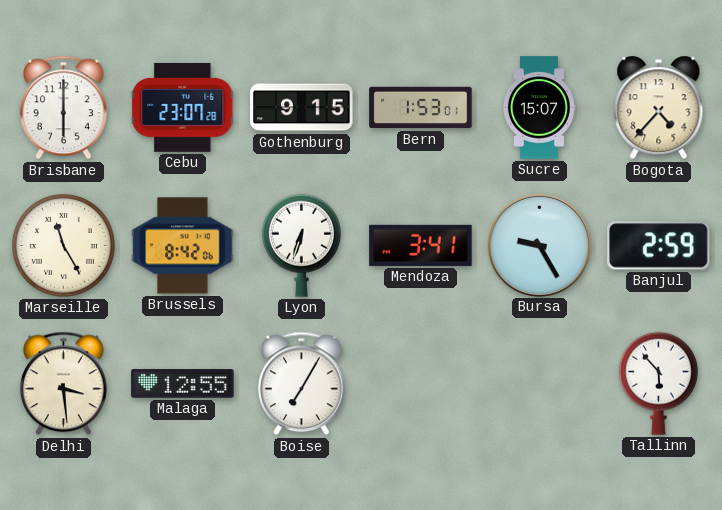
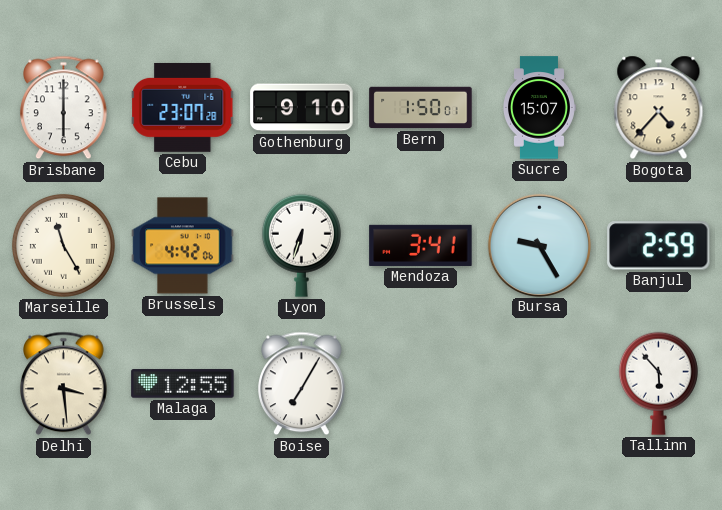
Gothenburg: 9:15 -> 9:10 (302, 108)
Bern: 1:53 -> 1:50 (421, 108)
Brussels: 8:42 -> 4:42 (183, 246)
